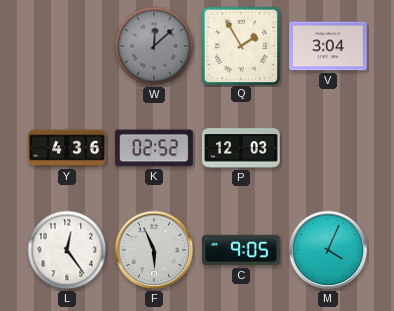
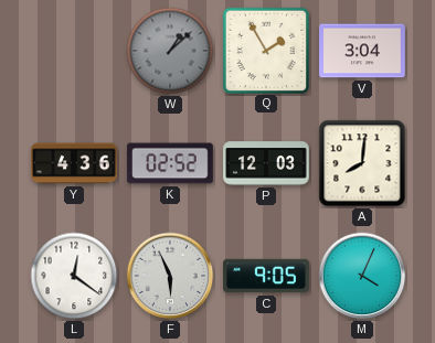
W: 12:08 -> 1:08 (170, 51)
A: none -> 8:01 (362, 163)
L: 12:24 -> 12:21 (74, 276)
